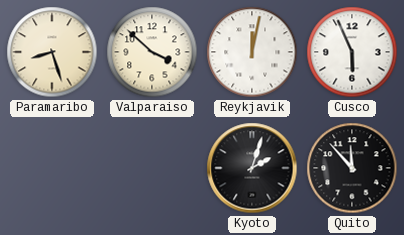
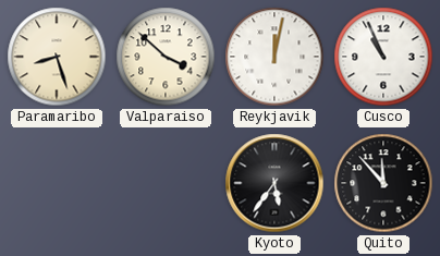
Cusco: 5:56 -> 10:56 (383, 57)
Kyoto: 2:03 -> 5:36 (274, 183)
